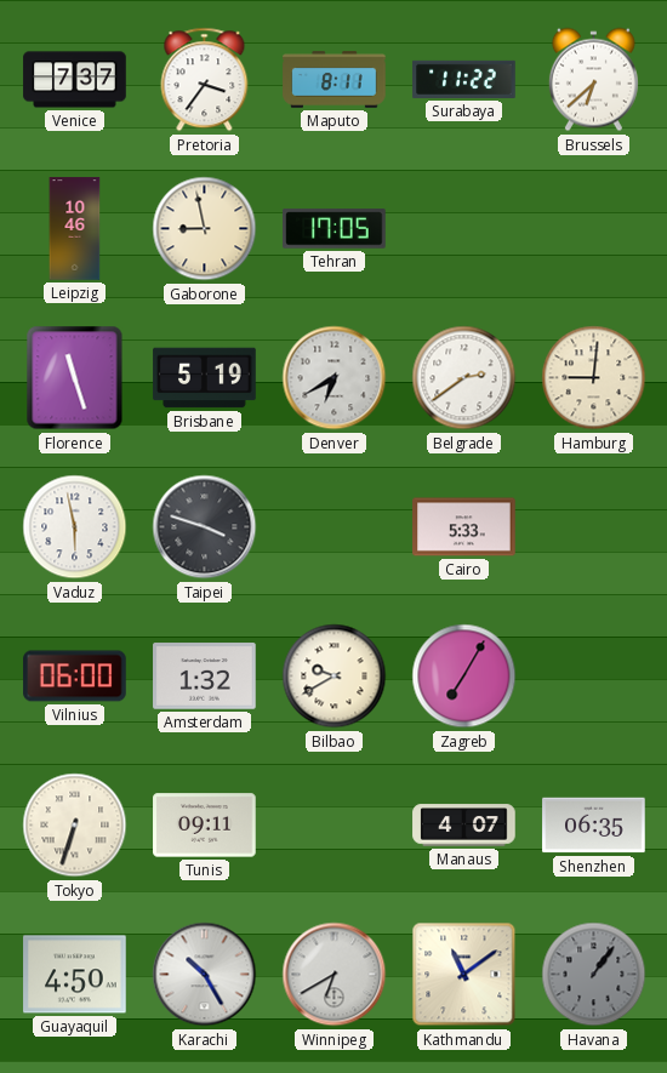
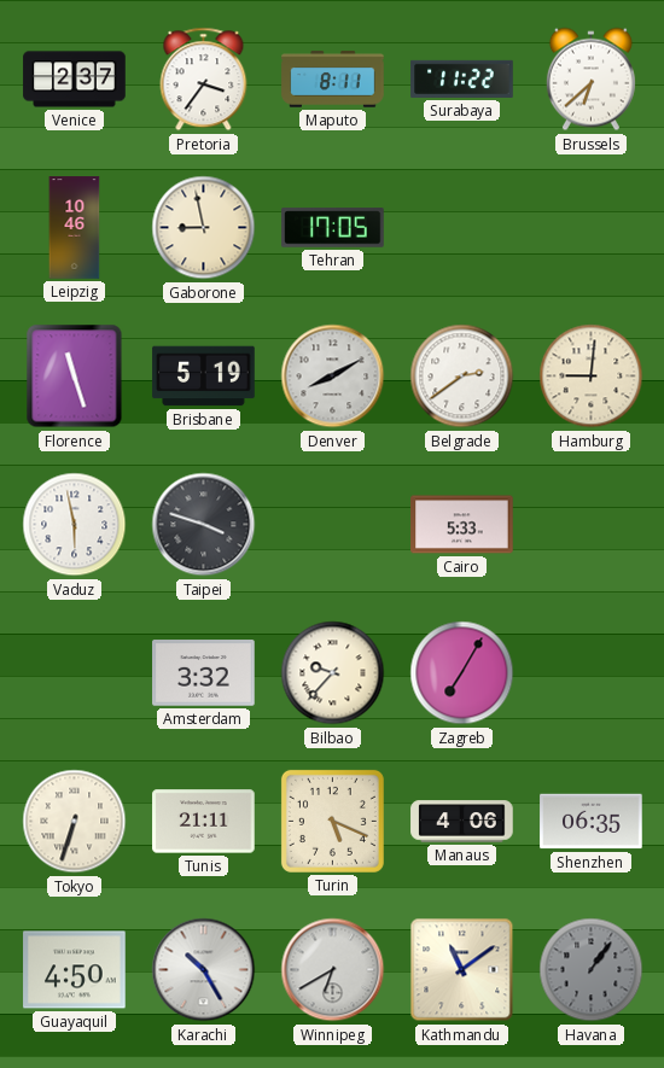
Venice: 7:37 -> 2:37 (75, 80)
Denver: 6:40 -> 8:10 (333, 377)
Vilnius: 06:00 -> none (75, 677)
Amsterdam: 1:32 -> 3:32 (204, 673)
Bilbao: 9:40 -> 9:37 (333, 673)
Tunis: 09:11 -> 21:11 (204, 822)
Turin: none -> 5:19 (332, 821)
Manaus: 4:07 -> 4:06 (462, 822)
